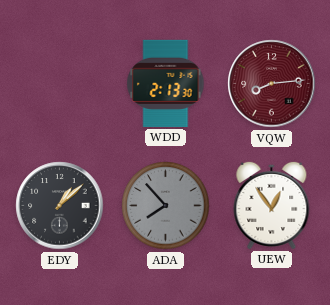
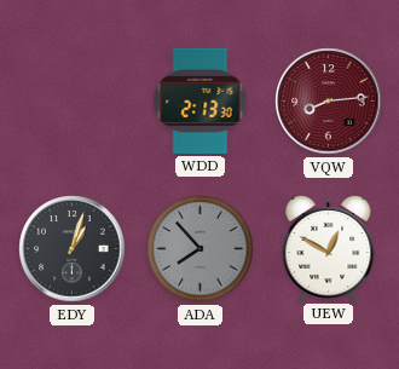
EDY: 1:08 -> 1:03 (73, 249)
UEW: 12:54 -> 12:50 (329, 248)
